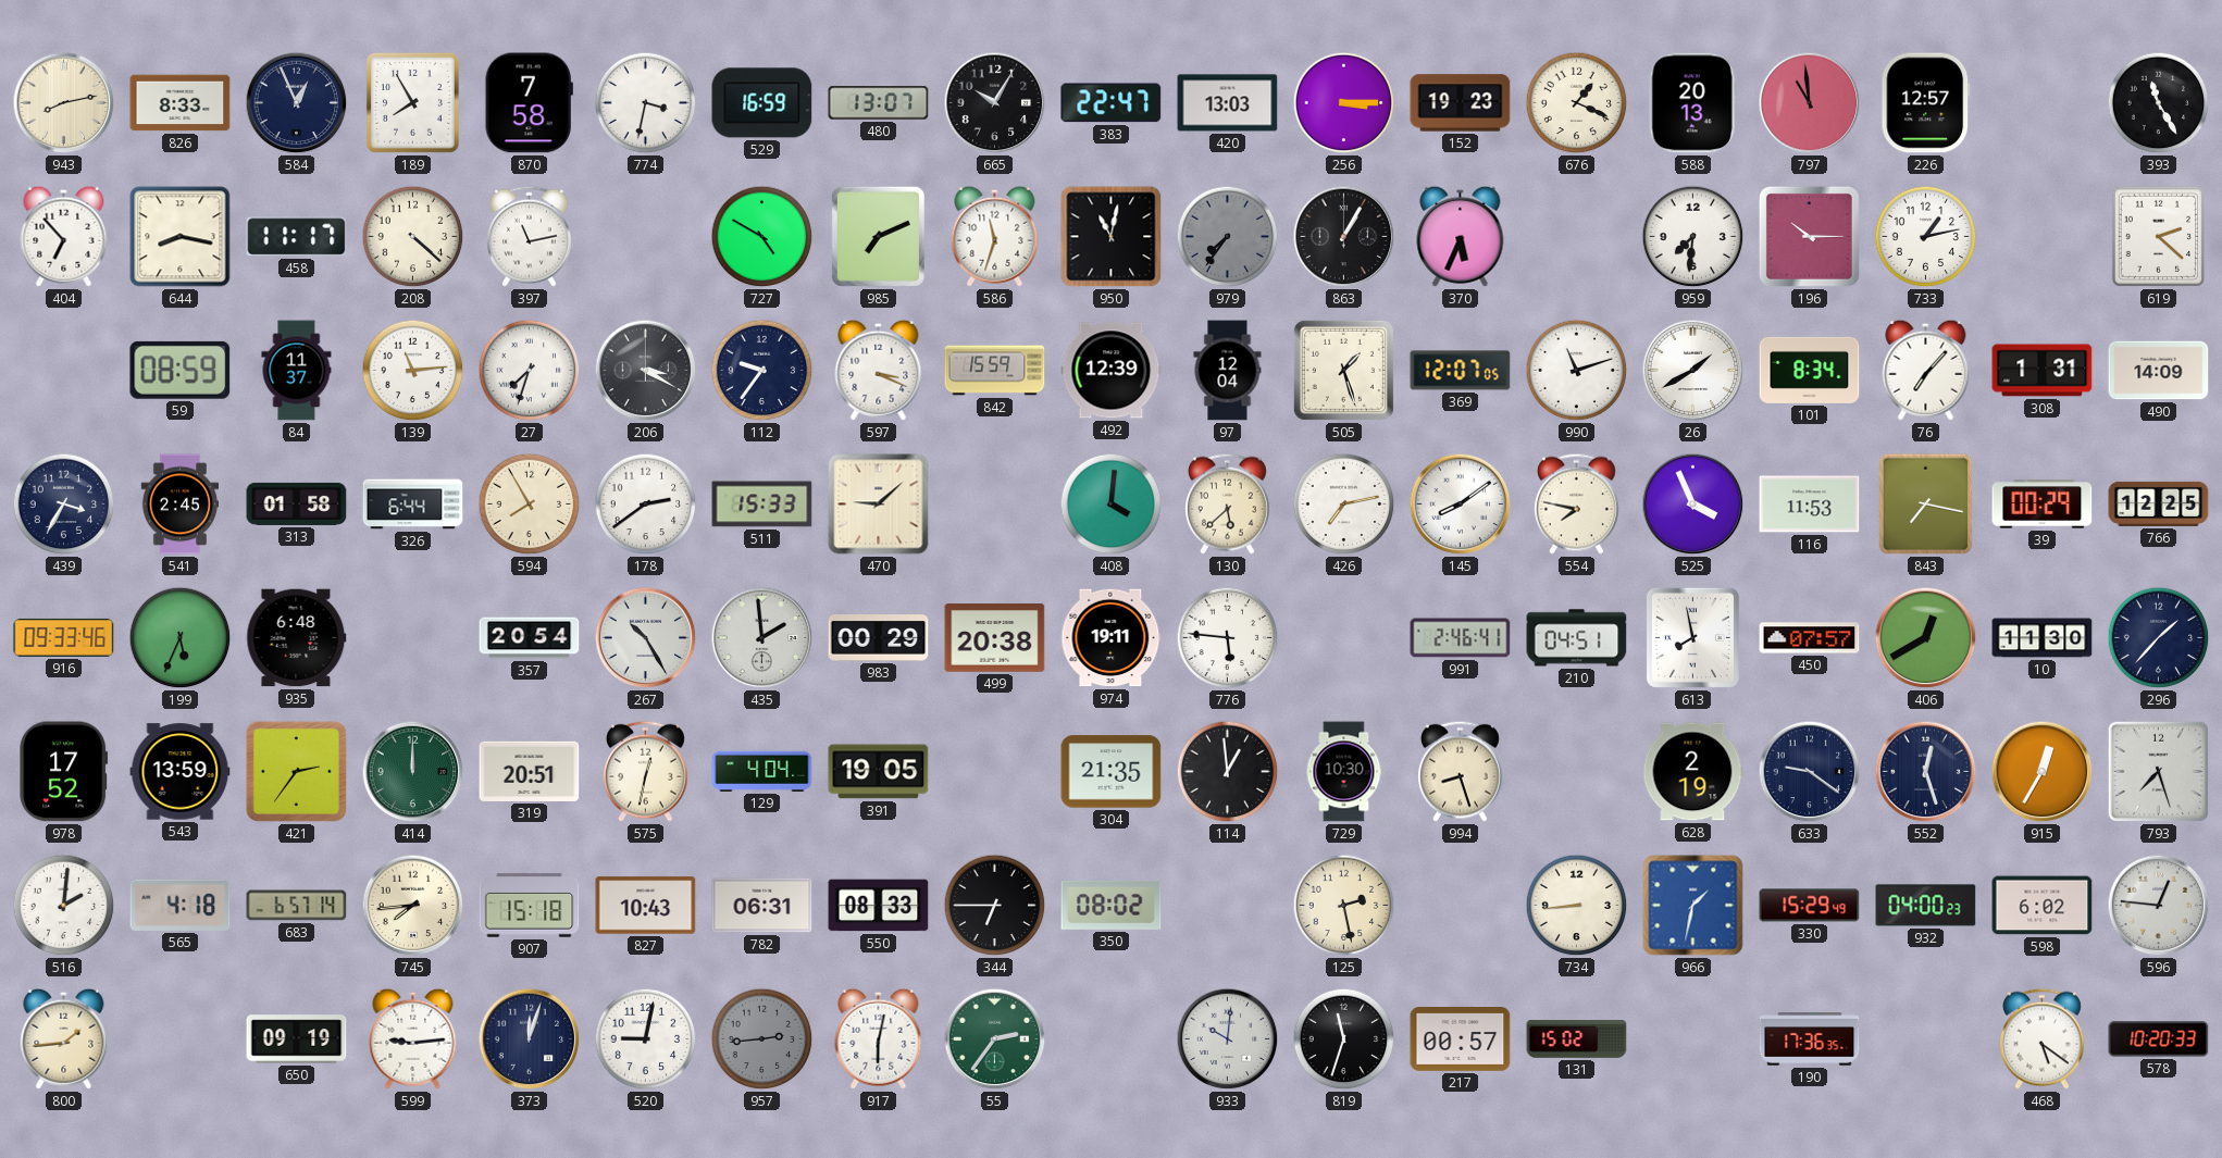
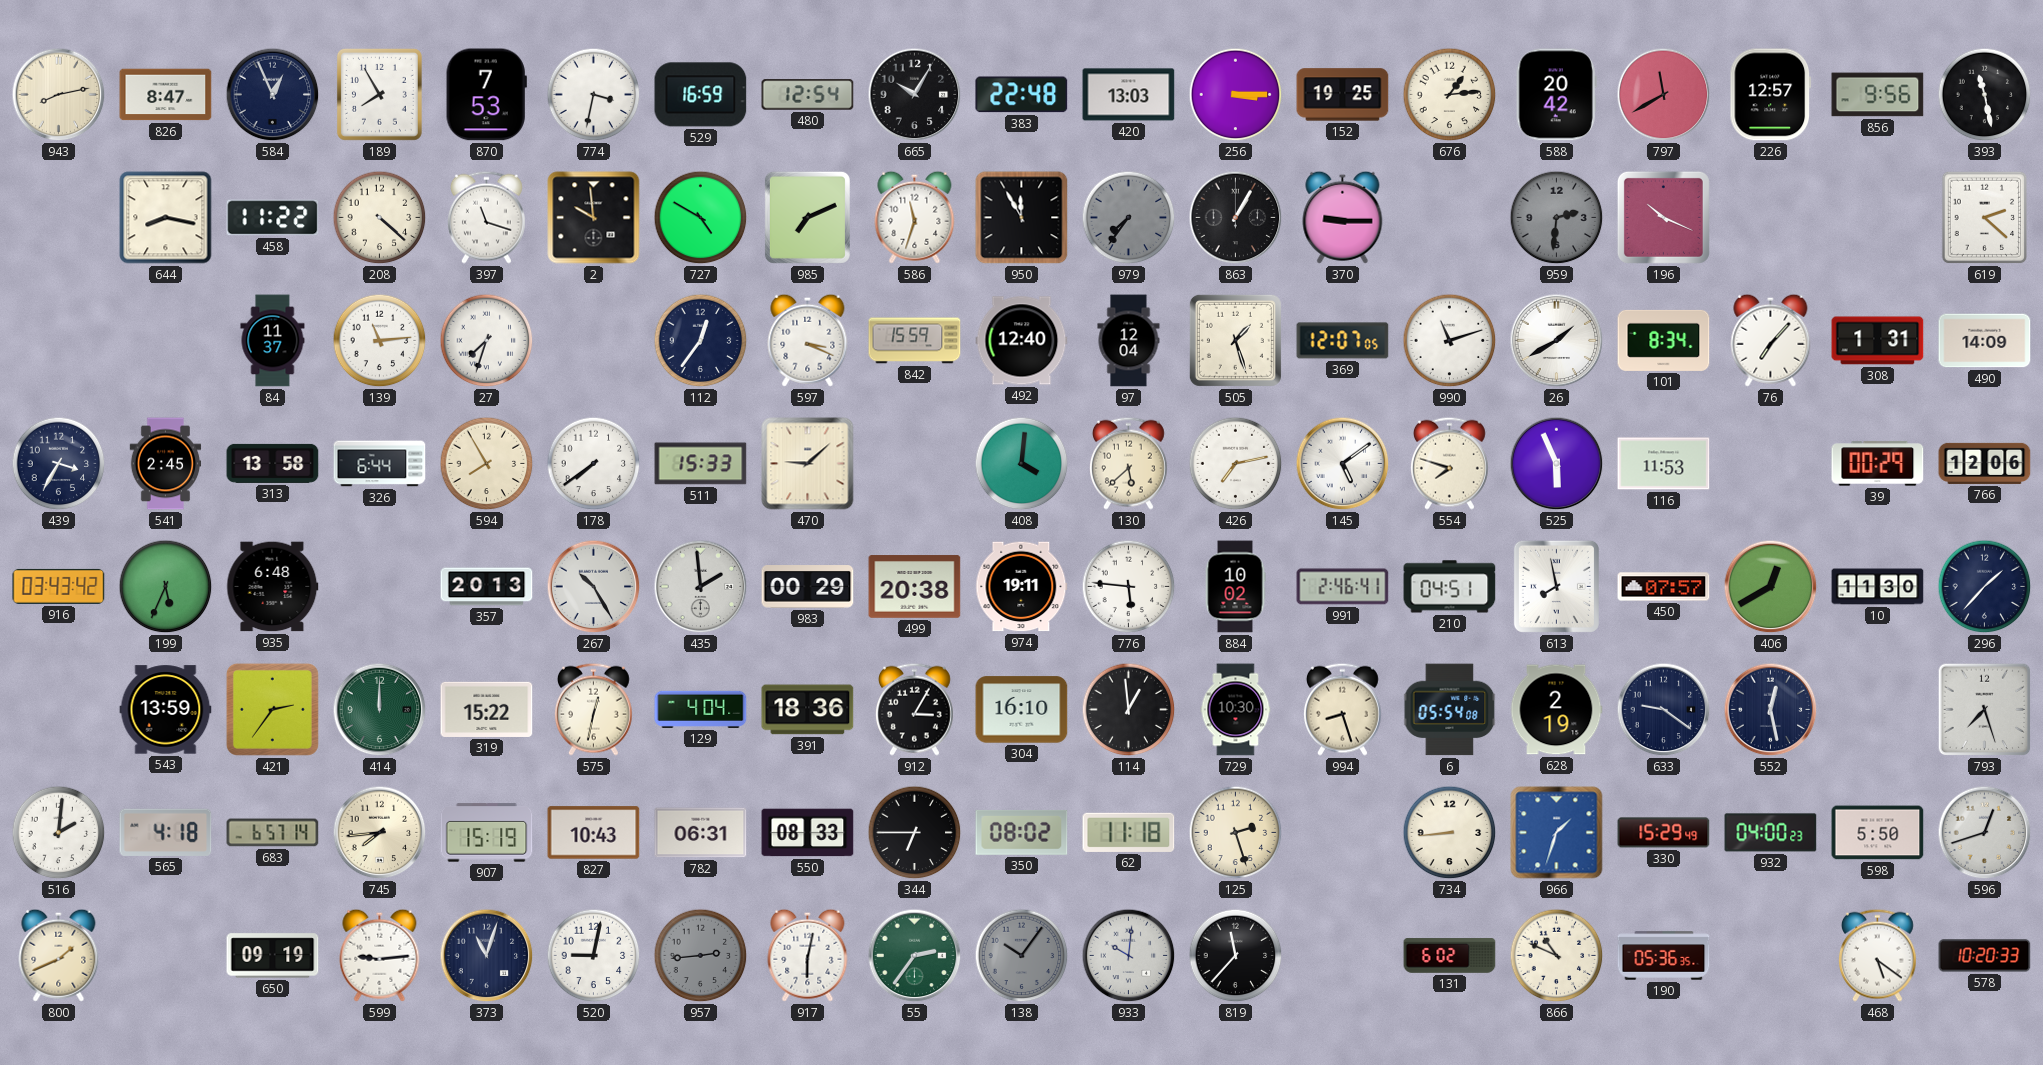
826: 8:33 -> 8:47 (166, 95)
870: 7:58 -> 7:53 (486, 95)
480: 13:07 -> 12:54 (808, 95)
383: 22:47 -> 22:48 (1022, 95)
152: 19:23 -> 19:25 (1343, 95)
676: 1:19 -> 1:14 (1450, 95)
588: 20:13 -> 20:42 (1556, 95)
797: 10:59 -> 11:40 (1664, 95)
856: none -> 9:56 (1878, 95)
393: 11:25 -> 11:28 (1985, 95)
404: 6:53 -> none (64, 236)
458: 11:17 -> 11:22 (273, 218)
397: 11:13 -> 11:18 (486, 217)
2: none -> 9:59 (594, 218)
950: 11:02 -> 11:55 (1022, 218)
370: 5:34 -> 9:15 (1343, 217)
959: 7:31 -> 2:31 (1557, 218)
959 dial: white -> grey (1557, 218)
196: 10:15 -> 10:19 (1663, 217)
733: 1:13 -> none (1926, 237)
59: 08:59 -> none (181, 370)
206: 3:20 -> none (646, 371)
112: 9:36 -> 12:36 (701, 341)
492: 12:39 -> 12:40 (1022, 341)
313: 01:58 -> 13:58 (273, 463)
178: 2:39 -> 7:39 (594, 464)
145: 8:09 -> 5:09 (1343, 464)
554: 7:47 -> 7:48 (1449, 463)
525: 3:56 -> 5:56 (1557, 464)
843: 7:17 -> none (1926, 505)
766: 12:25 -> 12:06 (1985, 463)
916: 09:33 -> 03:43 (59, 586)
357: 20:54 -> 20:13 (487, 587)
884: none -> 10:02 (1235, 587)
978: 17:52 -> none (64, 772)
319: 20:51 -> 15:22 (487, 709)
391: 19:05 -> 18:36 (808, 710)
912: none -> 3:05 (914, 709)
304: 21:35 -> 16:10 (1022, 710)
6: none -> 05:54 (1450, 710)
552: 12:27 -> 12:28 (1771, 710)
915: 12:35 -> none (2043, 772)
907: 15:18 -> 15:19 (487, 833)
62: none -> 11:18 (1129, 832)
125: 2:28 -> 2:27 (1236, 833)
966: 1:32 -> 1:33 (1557, 833)
598: 6:02 -> 5:50 (1878, 833)
596: 12:46 -> 12:42 (1985, 833)
800: 1:44 -> 1:41 (59, 955)
373: 12:03 -> 11:03 (487, 956)
138: none -> 10:06 (1022, 956)
819: 11:33 -> 11:37 (1236, 956)
217: 00:57 -> none (1461, 1039)
131: 15:02 -> 6:02 (1450, 956)
866: none -> 10:49 (1557, 956)
190: 17:36 -> 05:36 (1664, 956)
